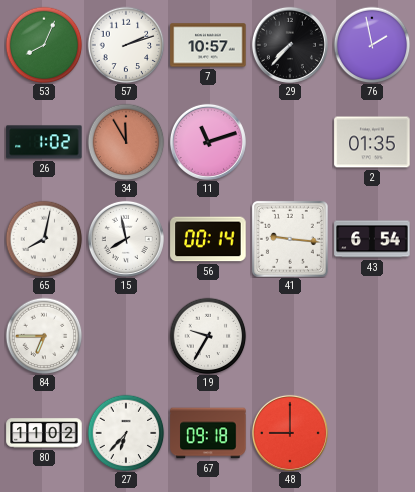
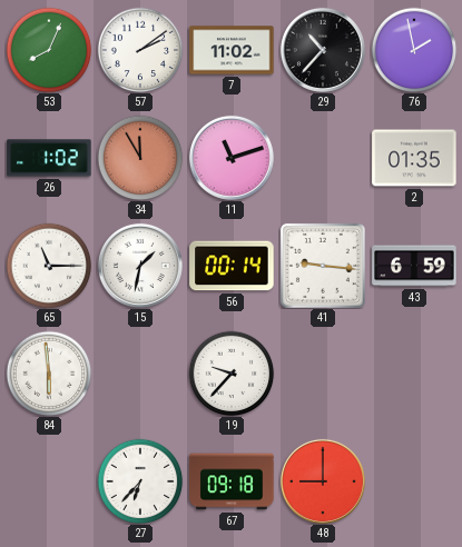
57: 2:12 -> 2:09 (140, 50)
7: 10:57 -> 11:02 (232, 50)
29: 7:37 -> 10:37 (323, 50)
65: 8:02 -> 11:15 (49, 266)
15: 7:58 -> 1:32 (140, 266)
43: 6:54 -> 6:59 (414, 266)
84: 6:45 -> 5:59 (49, 374)
19: 9:35 -> 9:37 (232, 374)
80: 11:02 -> none (44, 433)
